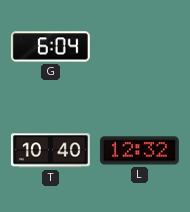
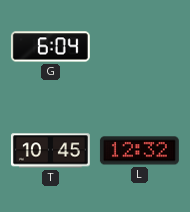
T: 10:40 -> 10:45 (50, 151)
